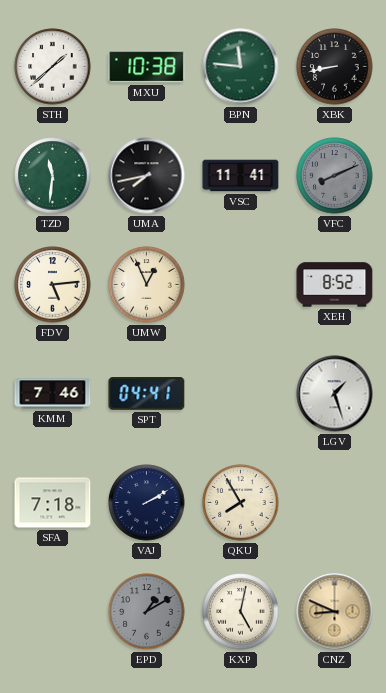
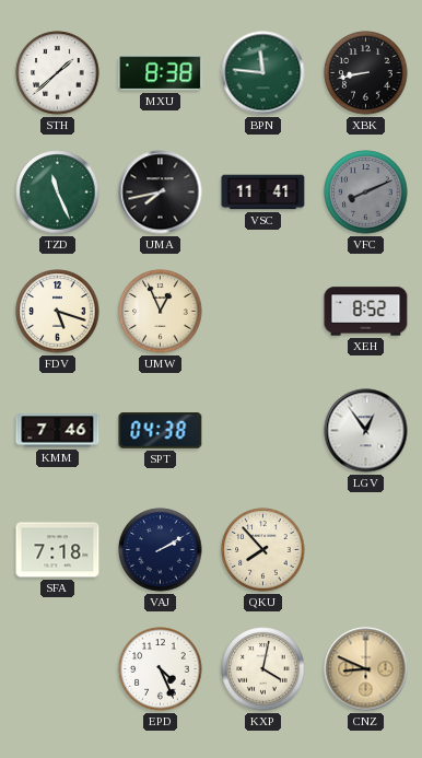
MXU: 10:38 -> 8:38 (161, 73)
TZD: 11:31 -> 11:26 (58, 193)
FDV: 5:14 -> 5:18 (58, 312)
SPT: 04:41 -> 04:38 (161, 431)
LGV: 1:27 -> 12:54 (366, 431)
QKU: 7:55 -> 7:53 (263, 550)
EPD: 1:10 -> 4:26 (161, 669)
EPD dial: grey -> white (161, 669)
KXP: 5:02 -> 4:02 (263, 669)
